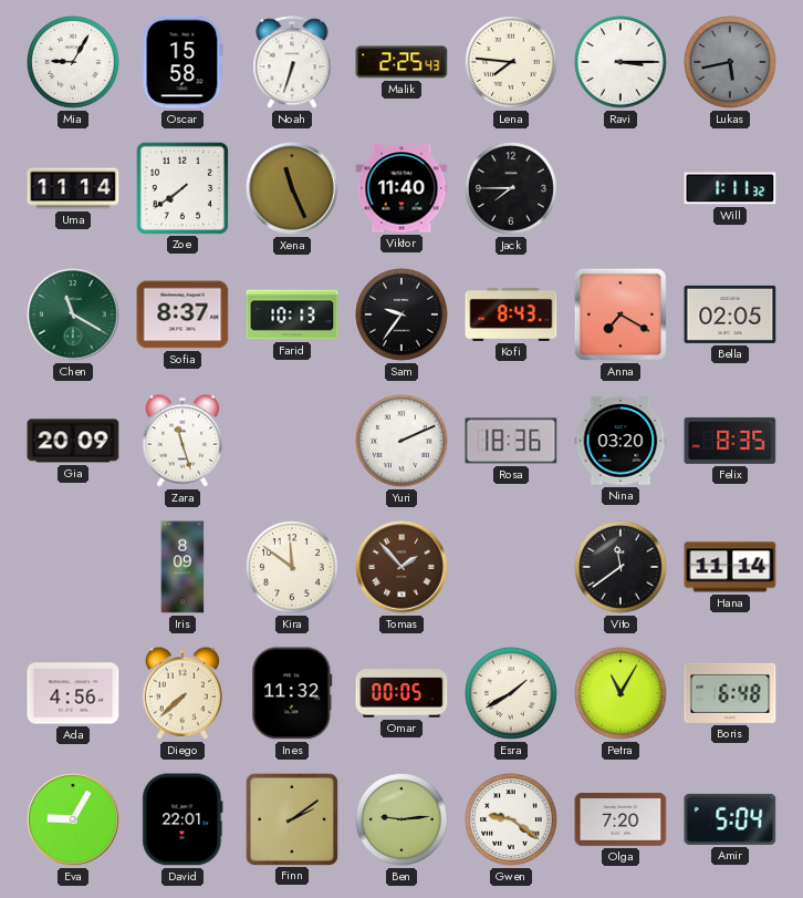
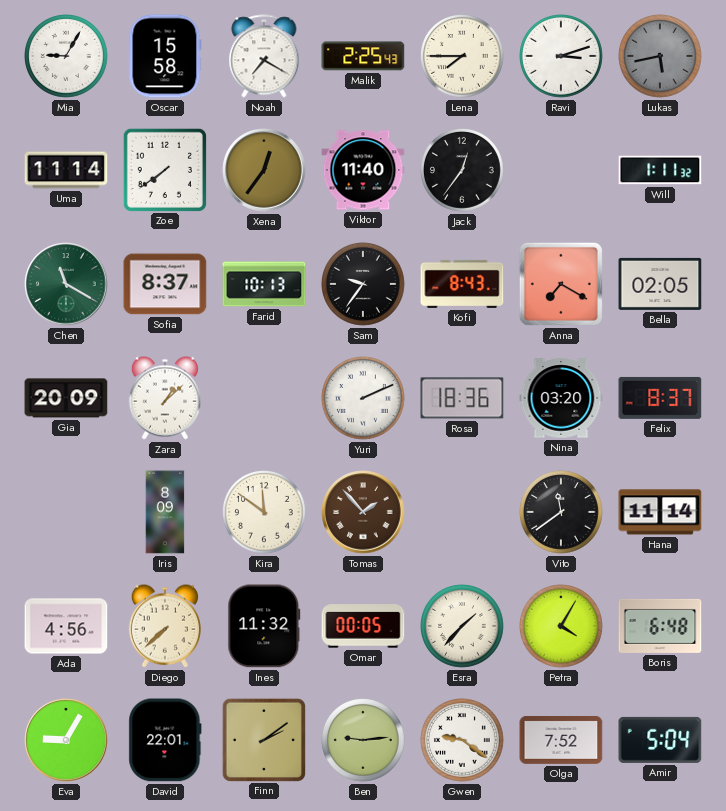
Noah: 6:33 -> 7:20 (264, 56)
Lena: 7:46 -> 7:45 (463, 57)
Ravi: 3:15 -> 3:12 (562, 57)
Xena: 11:26 -> 12:36 (264, 170)
Jack: 7:45 -> 12:36 (463, 171)
Zara: 11:27 -> 1:08 (164, 398)
Felix: 8:35 -> 8:37 (660, 398)
Esra: 1:40 -> 1:37 (463, 627)
Petra: 11:05 -> 4:05 (562, 627)
Olga: 7:20 -> 7:52 (561, 740)
